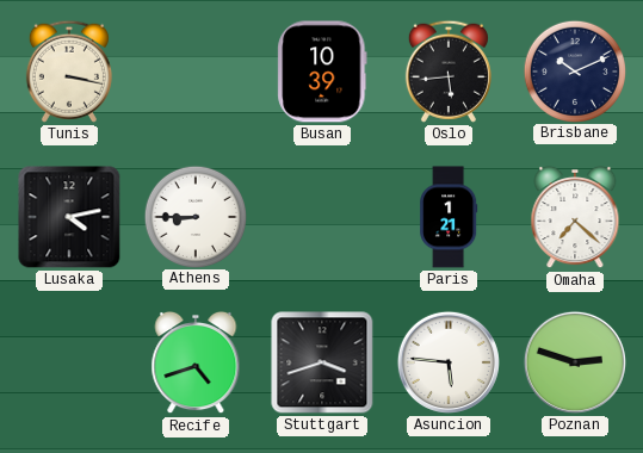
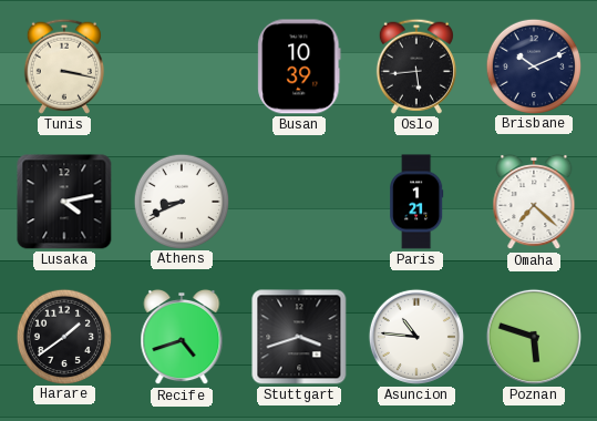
Athens: 8:45 -> 8:41 (181, 201)
Harare: none -> 1:39 (63, 336)
Asuncion: 5:46 -> 10:46 (416, 337)
Poznan: 2:48 -> 5:48 (534, 337)
